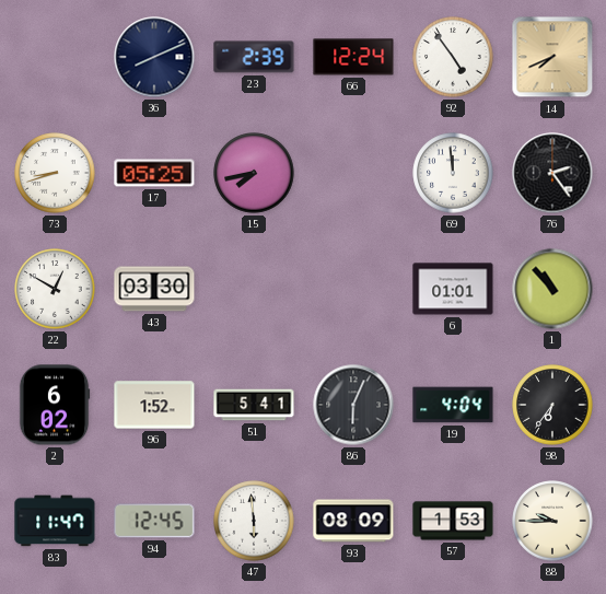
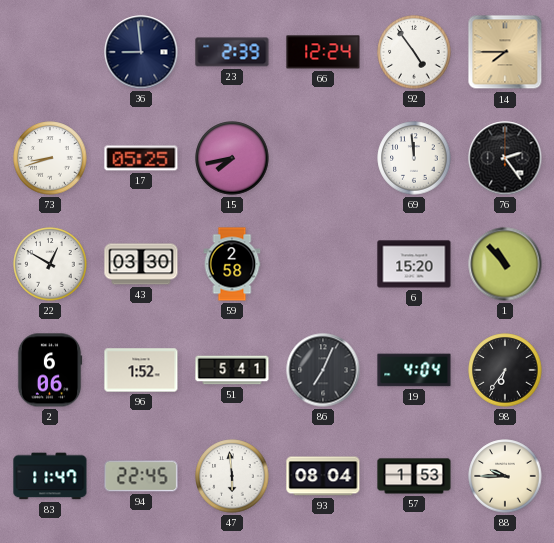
36: 8:11 -> 8:59 (141, 52)
14: 7:41 -> 7:45 (505, 52)
59: none -> 2:58 (232, 264)
6: 01:01 -> 15:20 (414, 264)
2: 6:02 -> 6:06 (50, 370)
86: 6:04 -> 7:04 (323, 370)
94: 12:45 -> 22:45 (141, 476)
93: 08:09 -> 08:04 (323, 476)
